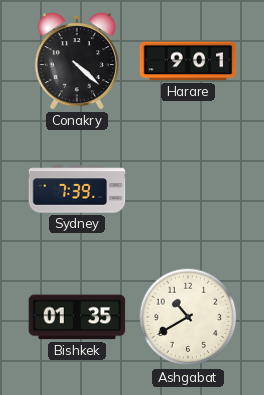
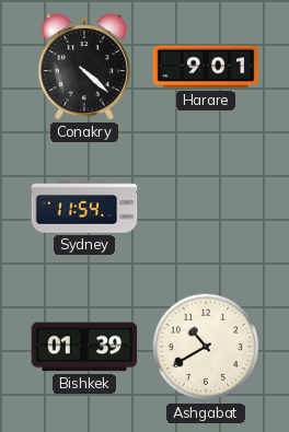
Sydney: 7:39 -> 11:54 (84, 207)
Bishkek: 01:35 -> 01:39 (84, 347)
